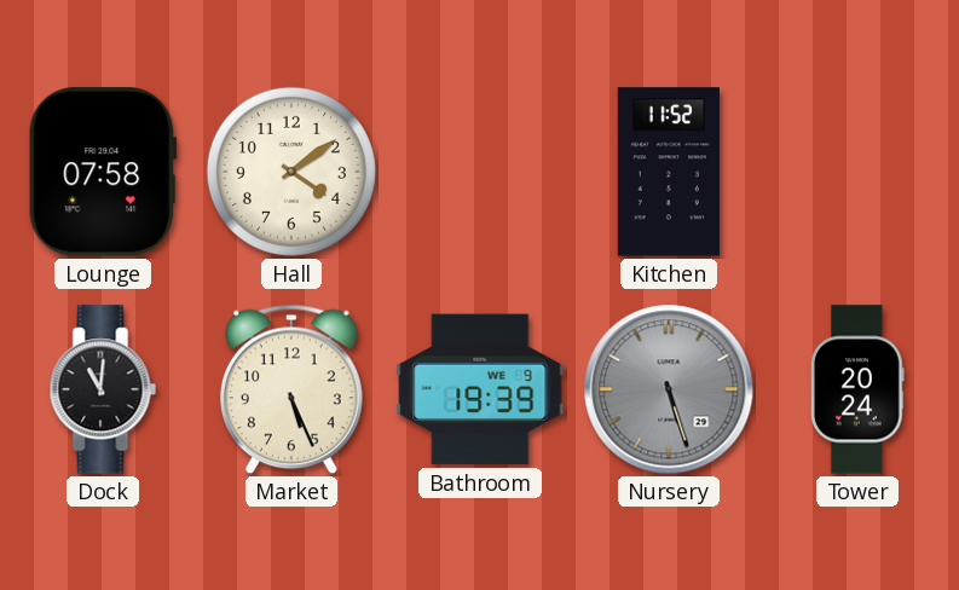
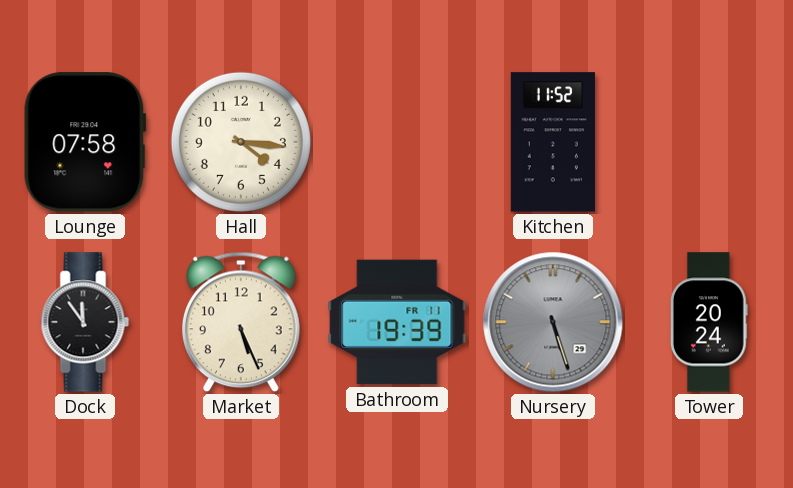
Hall: 4:09 -> 4:16 (241, 142)
Dock: 11:01 -> 11:54 (85, 322)
Bathroom date: WE 9 -> FR 11 (397, 322)
